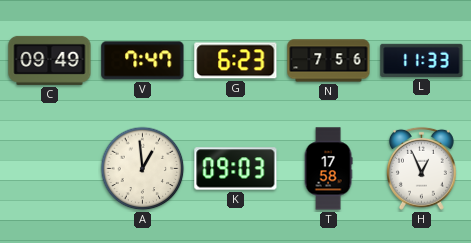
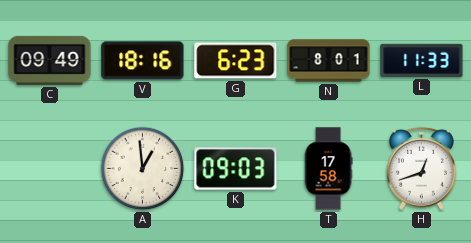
V: 7:47 -> 18:16 (143, 61)
N: 7:56 -> 8:01 (329, 61)
H: 12:56 -> 12:42 (421, 168)
